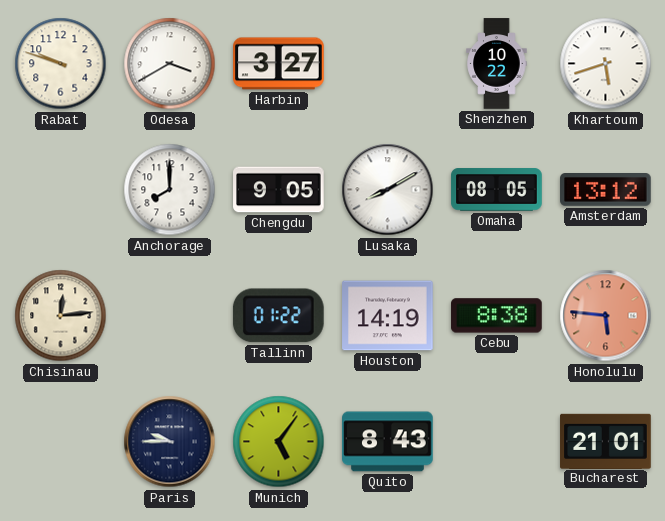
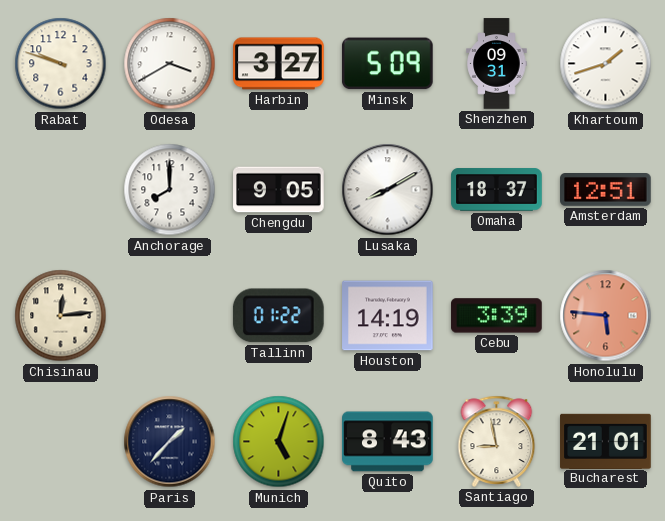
Minsk: none -> 5:09 (387, 64)
Shenzhen: 10:22 -> 09:31 (497, 64)
Khartoum: 5:42 -> 1:42 (606, 64)
Omaha: 08:05 -> 18:37 (497, 190)
Amsterdam: 13:12 -> 12:51 (606, 190)
Cebu: 8:38 -> 3:39 (497, 316)
Paris: 9:45 -> 1:37 (170, 442)
Munich: 5:06 -> 5:03 (279, 442)
Santiago: none -> 8:58 (497, 441)
